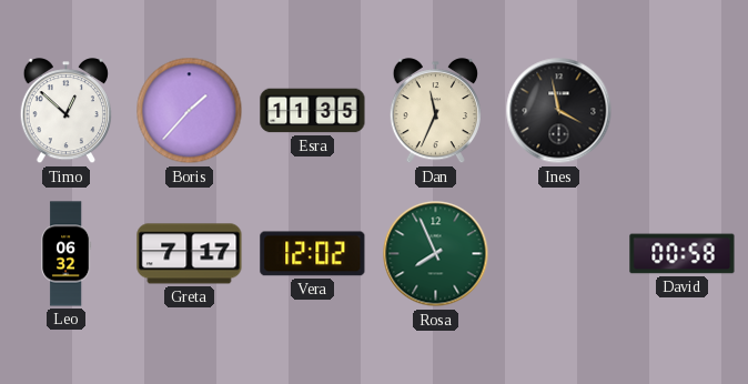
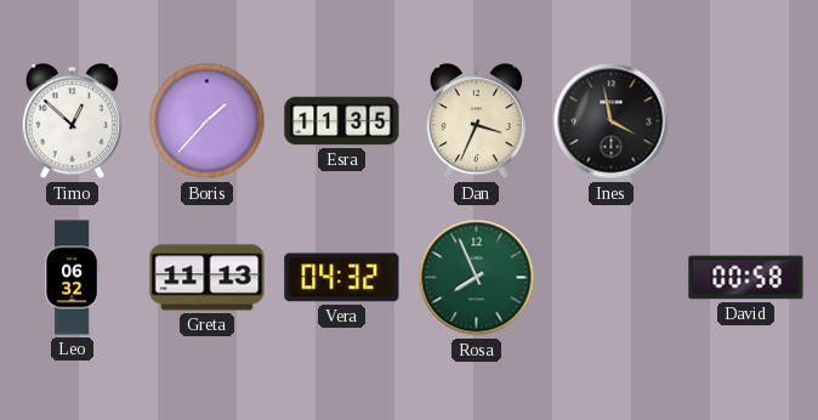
Dan: 11:34 -> 3:34 (476, 121)
Greta: 7:17 -> 11:13 (208, 278)
Vera: 12:02 -> 04:32 (342, 278)
